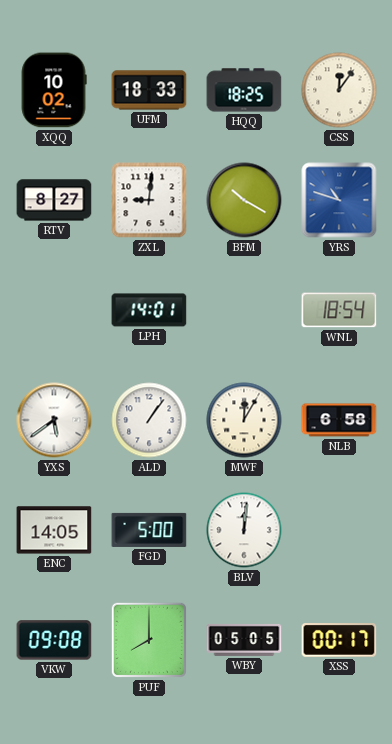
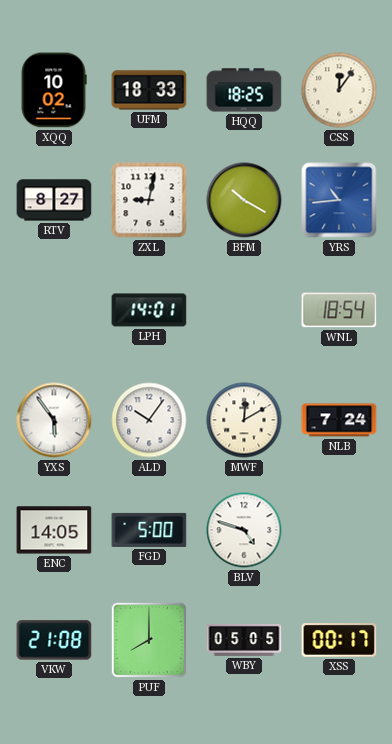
ZXL: 9:01 -> 9:02 (149, 200)
YRS: 10:48 -> 10:44 (339, 200)
YXS: 5:39 -> 5:54 (54, 420)
ALD: 1:06 -> 10:06 (149, 420)
MWF: 12:05 -> 12:10 (244, 420)
NLB: 6:58 -> 7:24 (339, 420)
BLV: 12:01 -> 4:48 (244, 530)
VKW: 09:08 -> 21:08 (54, 640)
